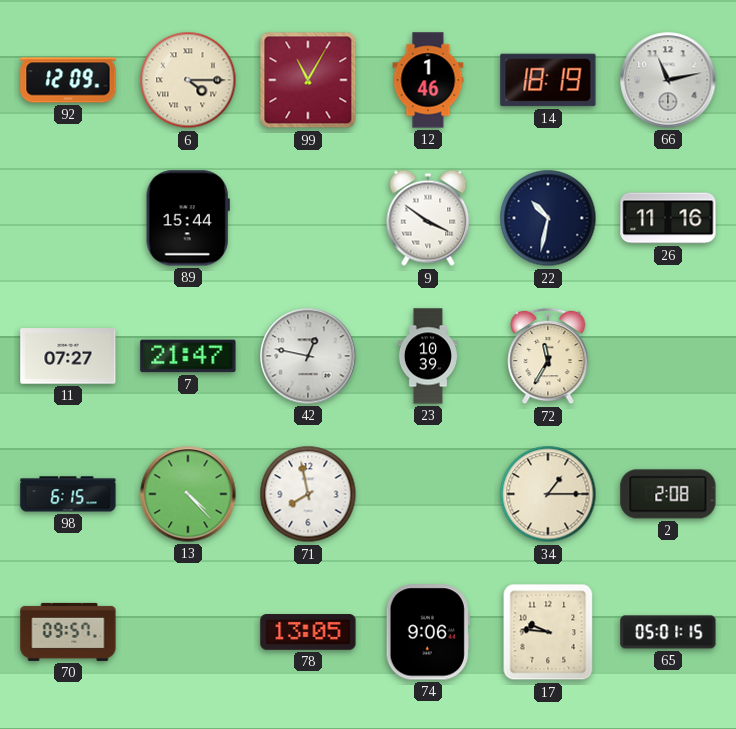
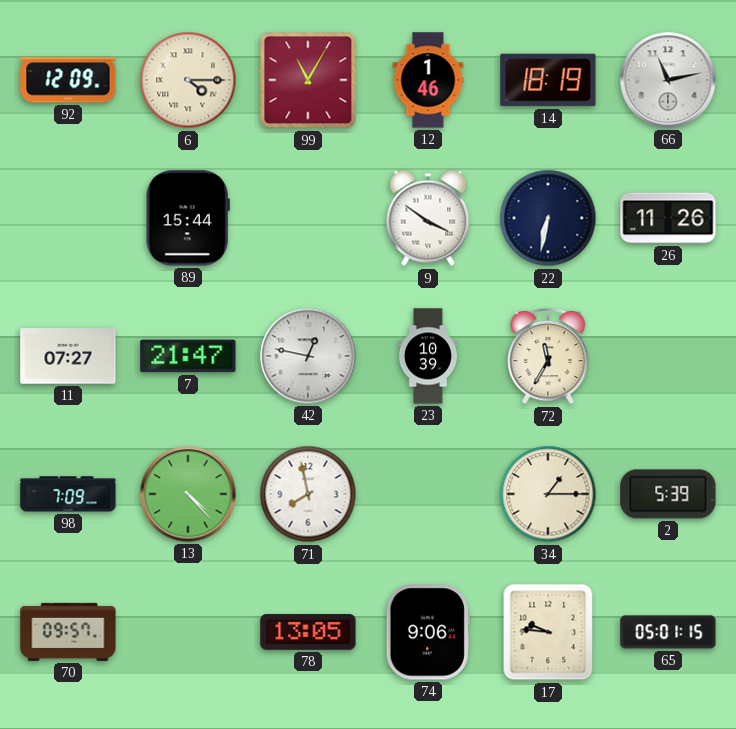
22: 10:32 -> 6:32 (548, 218)
26: 11:16 -> 11:26 (668, 218)
98: 6:15 -> 7:09 (68, 494)
2: 2:08 -> 5:39 (668, 494)
